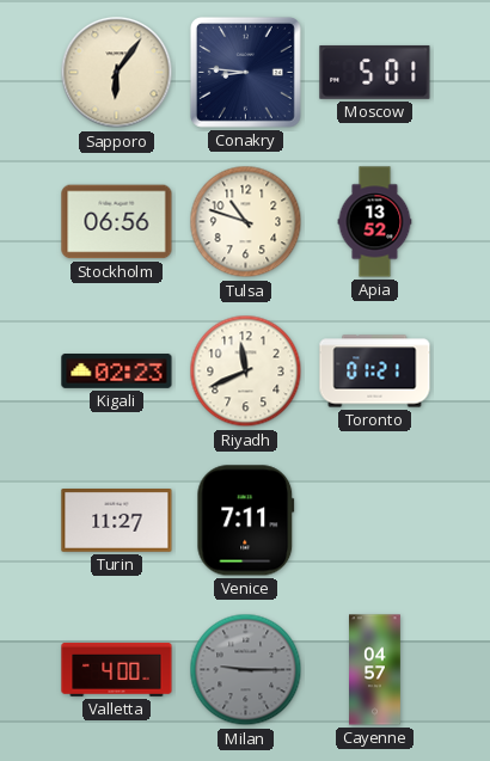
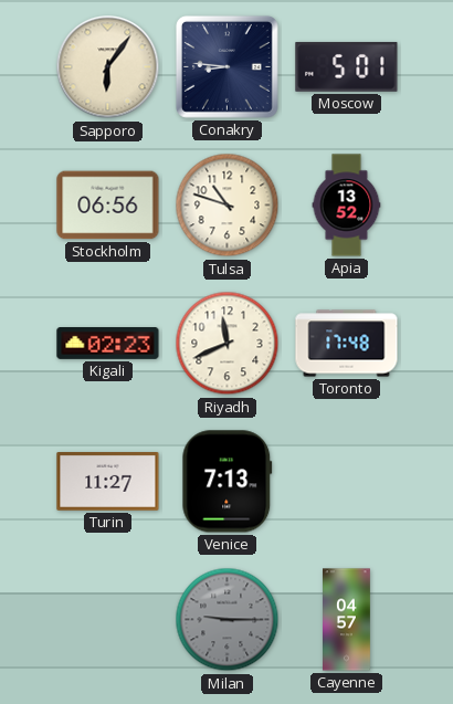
Toronto: 01:21 -> 17:48 (347, 344)
Venice: 7:11 -> 7:13 (228, 482)
Valletta: 4:00 -> none (117, 669)
